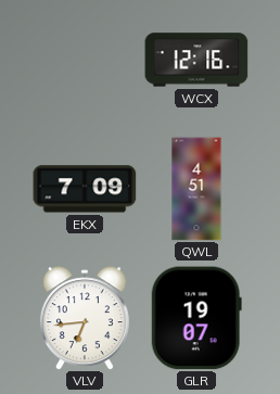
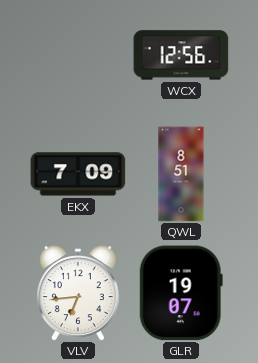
WCX: 12:16 -> 12:56 (181, 55)
QWL: 4:51 -> 8:51 (181, 174)
